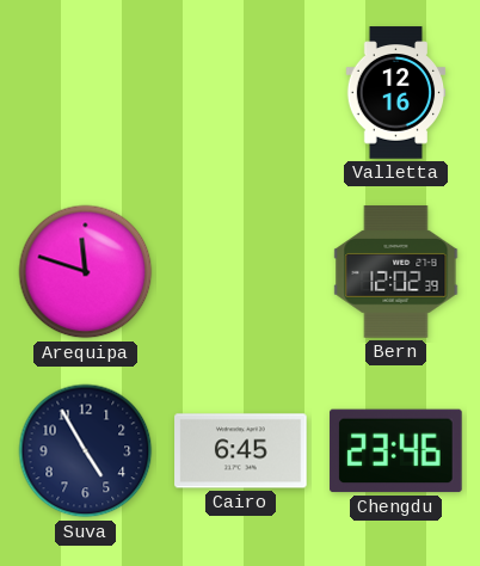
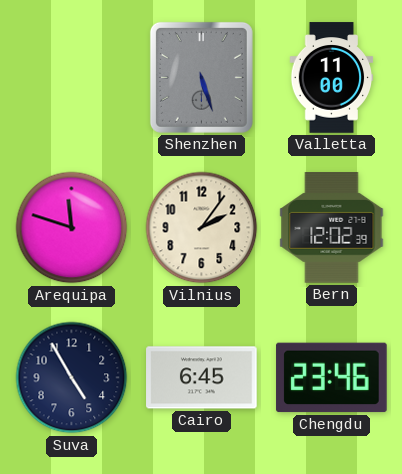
Shenzhen: none -> 5:27 (201, 77)
Valletta: 12:16 -> 11:00 (332, 78)
Vilnius: none -> 2:06 (202, 228)
